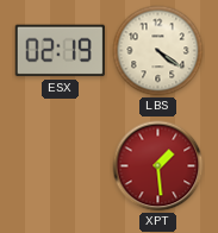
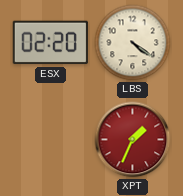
ESX: 02:19 -> 02:20 (50, 43)
XPT: 1:29 -> 1:34 (133, 140)
